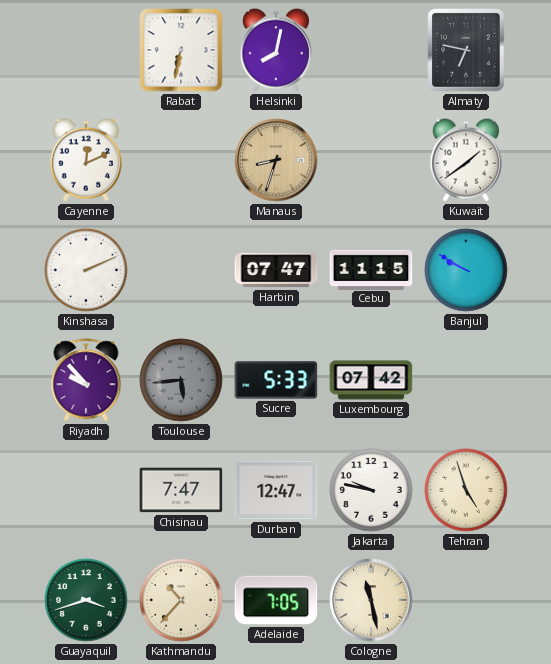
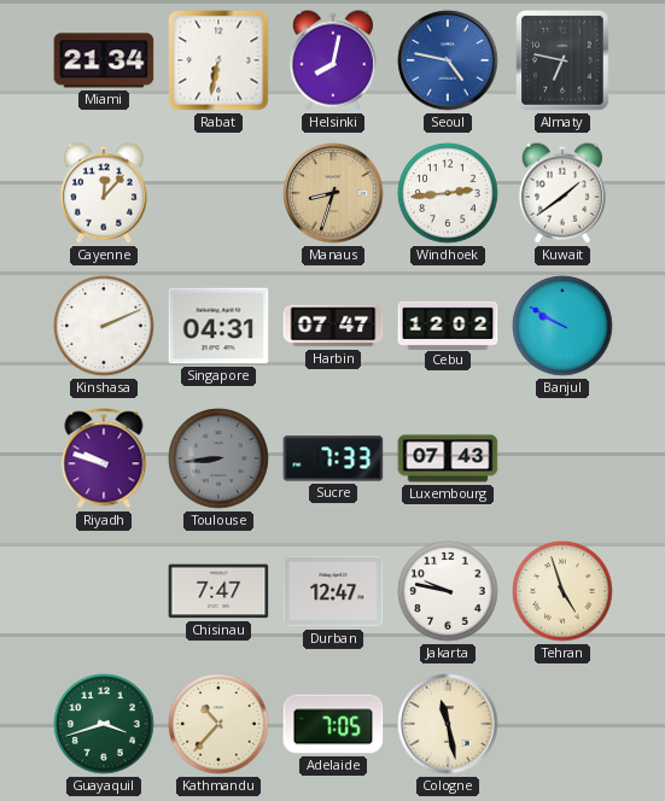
Miami: none -> 21:34 (104, 60)
Seoul: none -> 4:47 (448, 60)
Cayenne: 12:11 -> 12:07 (104, 193)
Windhoek: none -> 2:44 (448, 193)
Singapore: none -> 04:31 (218, 326)
Cebu: 11:15 -> 12:02 (448, 325)
Riyadh: 9:53 -> 9:48 (104, 458)
Toulouse: 5:44 -> 8:44 (218, 458)
Sucre: 5:33 -> 7:33 (333, 458)
Luxembourg: 07:42 -> 07:43 (448, 458)
